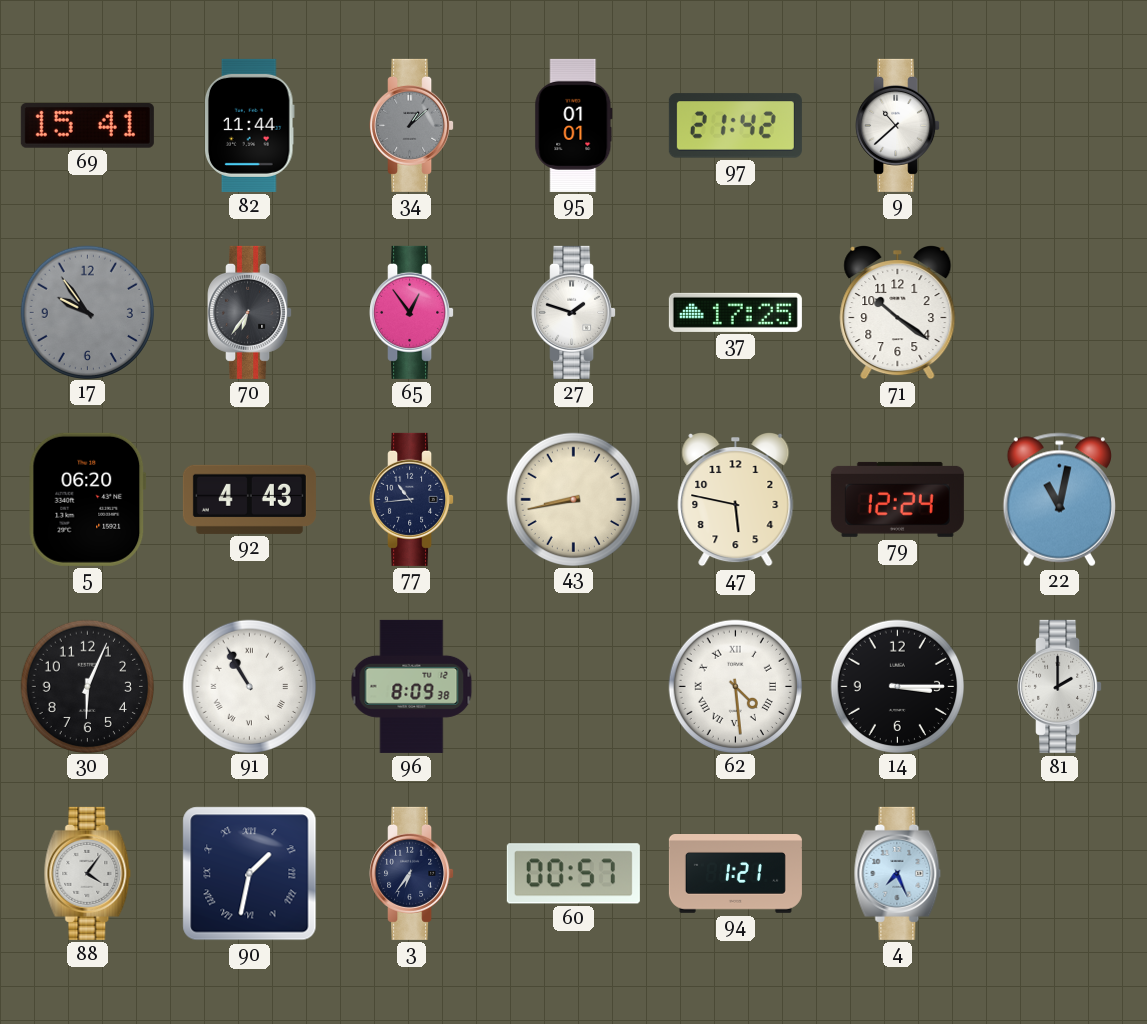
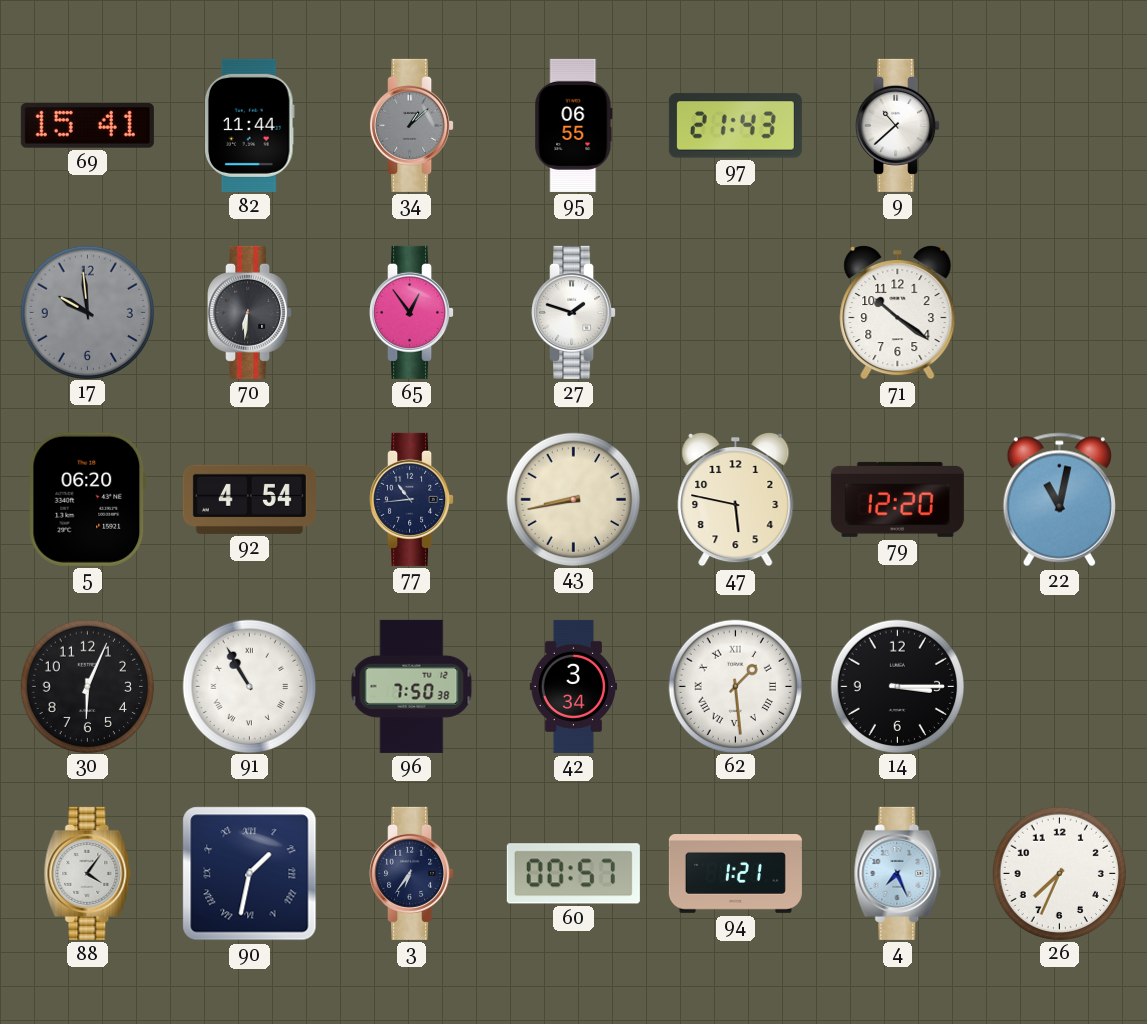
95: 01:01 -> 06:55 (574, 125)
97: 21:42 -> 21:43 (735, 126)
17: 9:54 -> 9:59 (87, 312)
70: 6:36 -> 6:31 (250, 312)
37: 17:25 -> none (735, 312)
92: 4:43 -> 4:54 (249, 499)
79: 12:24 -> 12:20 (897, 499)
96: 8:09 -> 7:50 (412, 686)
42: none -> 3:34 (573, 686)
62: 4:29 -> 1:29 (735, 686)
81: 2:00 -> none (1060, 686)
26: none -> 7:34 (1059, 873)
